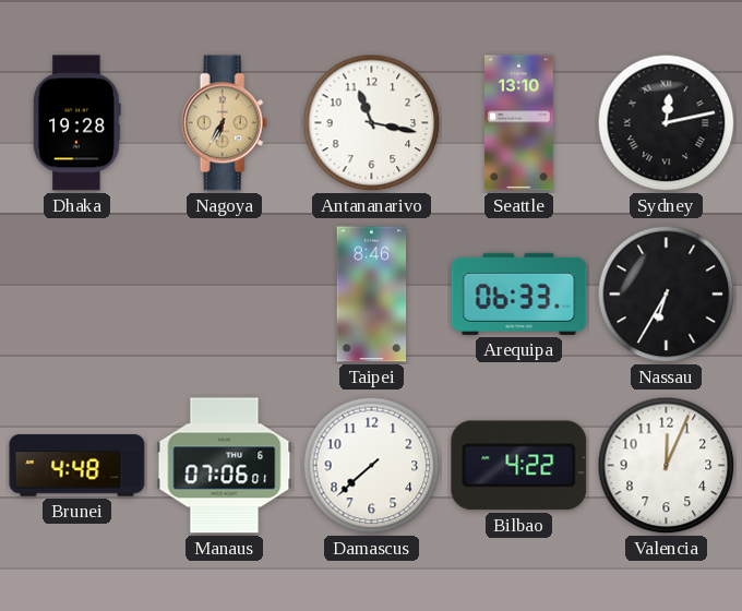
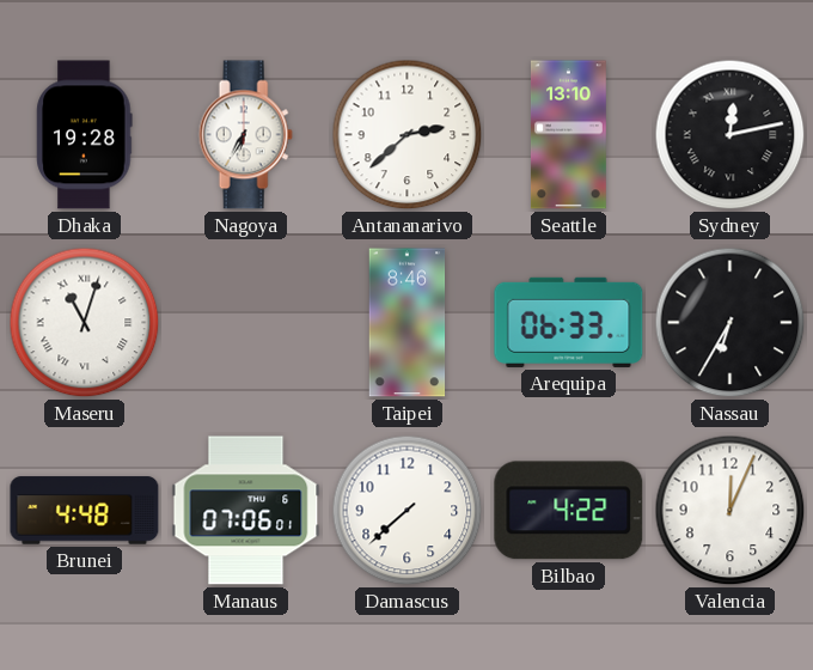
Nagoya dial: champagne -> white (245, 135)
Antananarivo: 11:17 -> 2:38 (408, 135)
Maseru: none -> 11:03 (85, 323)
